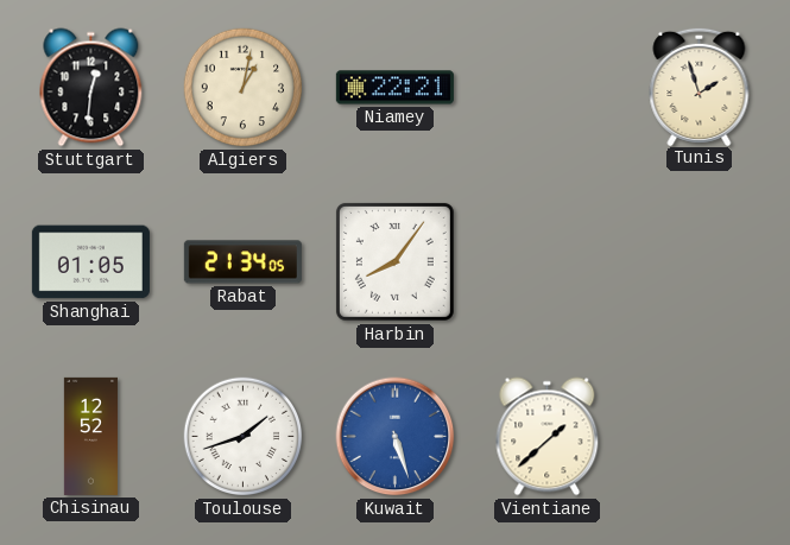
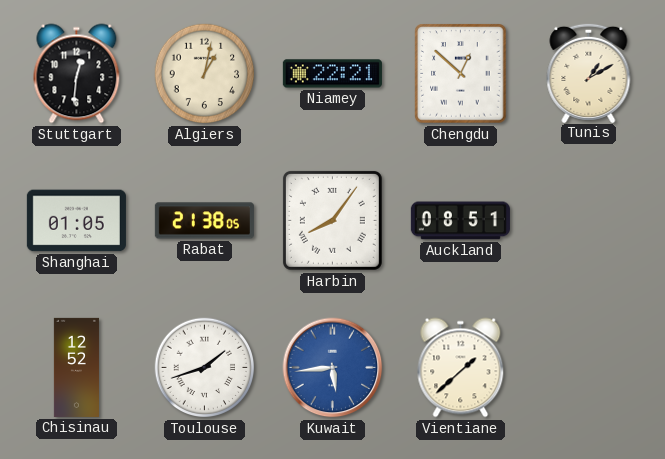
Chengdu: none -> 12:52 (461, 74)
Tunis: 1:57 -> 1:10 (589, 72)
Rabat: 21:34 -> 21:38 (204, 221)
Auckland: none -> 08:51 (460, 221)
Kuwait: 5:27 -> 5:44 (333, 368)
